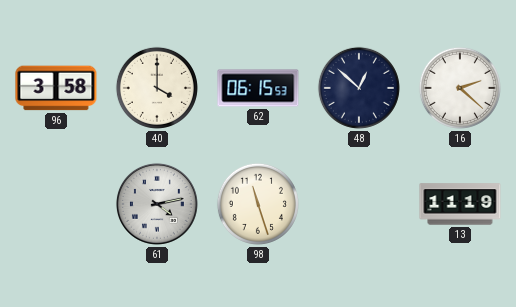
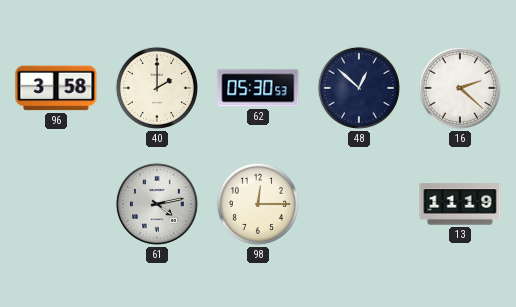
40: 4:00 -> 2:00 (157, 88)
62: 06:15 -> 05:30 (258, 88)
98: 11:27 -> 12:15 (258, 204)
